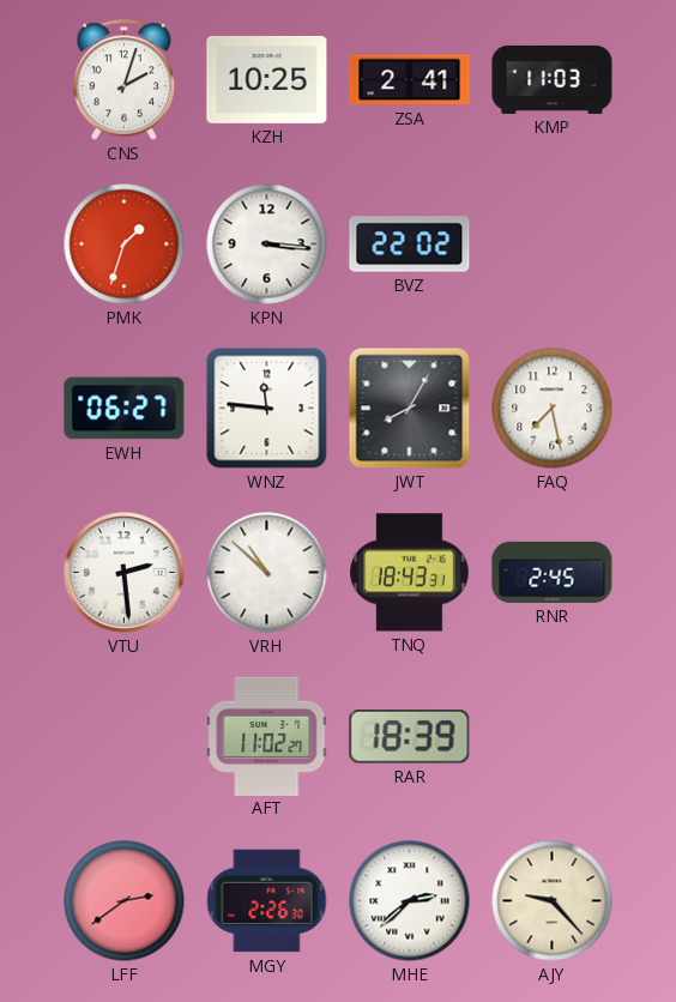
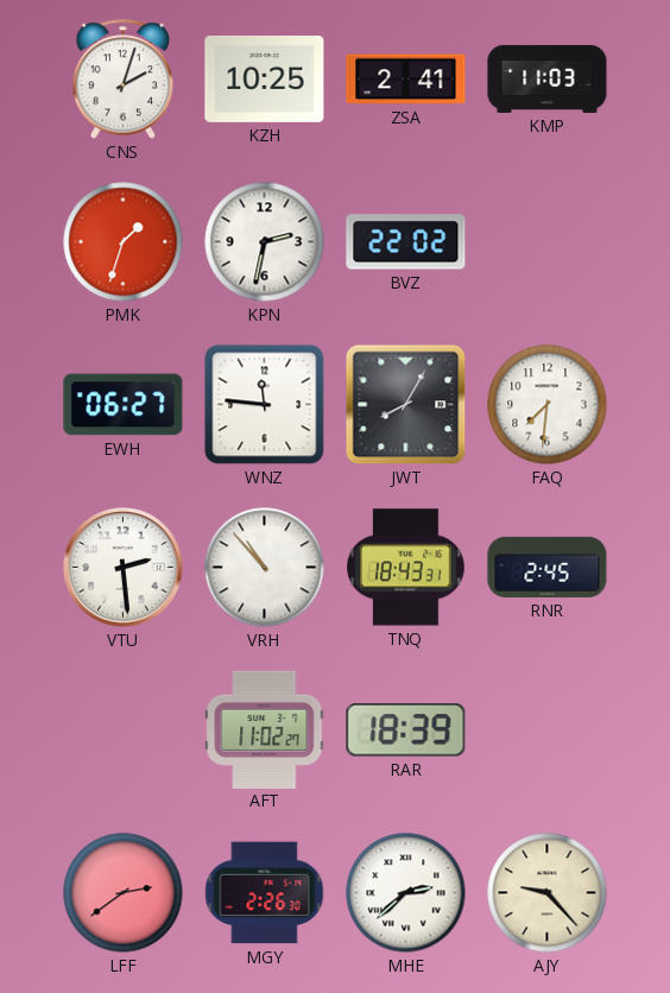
KPN: 3:16 -> 2:32 (265, 242)
FAQ: 7:28 -> 7:31 (548, 405)
VRH: 10:52 -> 10:53 (265, 568)
